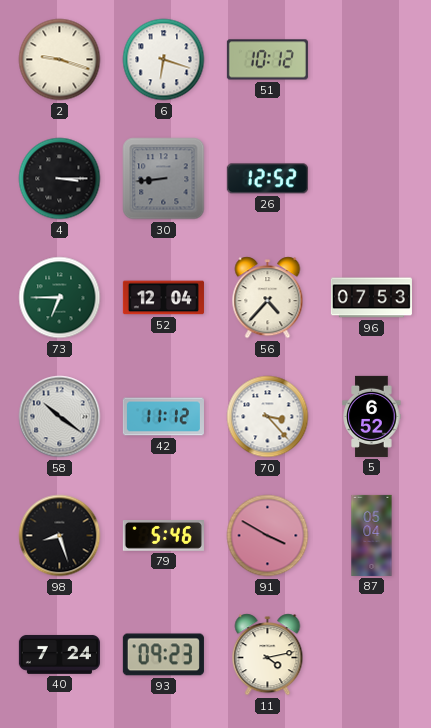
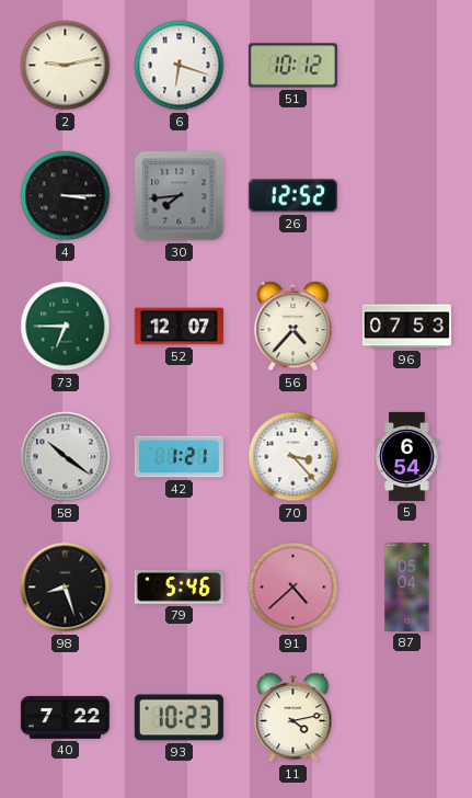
2: 9:18 -> 9:13 (66, 66)
30: 8:44 -> 7:44 (180, 196)
52: 12:04 -> 12:07 (179, 327)
42: 11:12 -> 1:21 (179, 457)
5: 6:52 -> 6:54 (407, 456)
91: 3:50 -> 4:38 (293, 588)
40: 7:24 -> 7:22 (65, 718)
93: 09:23 -> 10:23 (179, 718)
